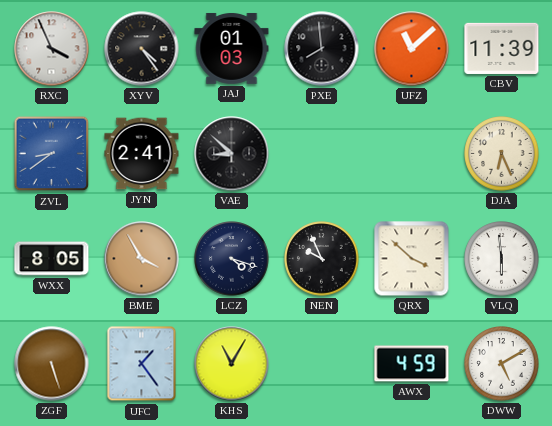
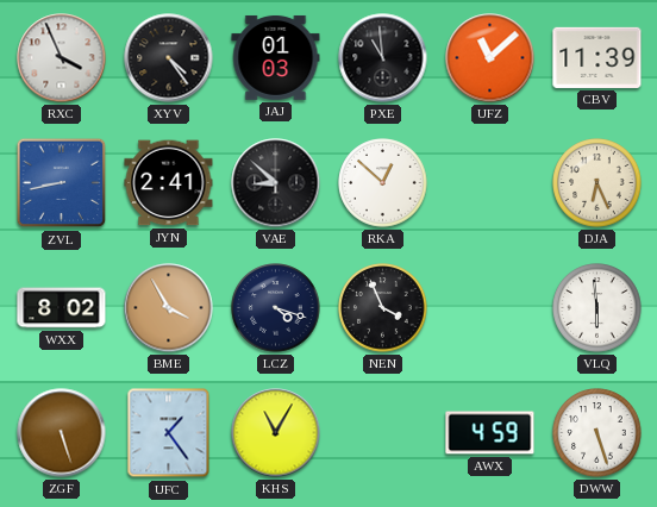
PXE: 7:59 -> 10:59 (383, 58)
ZVL: 8:39 -> 8:43 (62, 183)
RKA: none -> 12:52 (383, 183)
WXX: 8:05 -> 8:02 (62, 308)
NEN: 9:56 -> 3:56 (383, 308)
QRX: 3:52 -> none (412, 259)
DWW: 5:10 -> 5:27 (597, 433)
